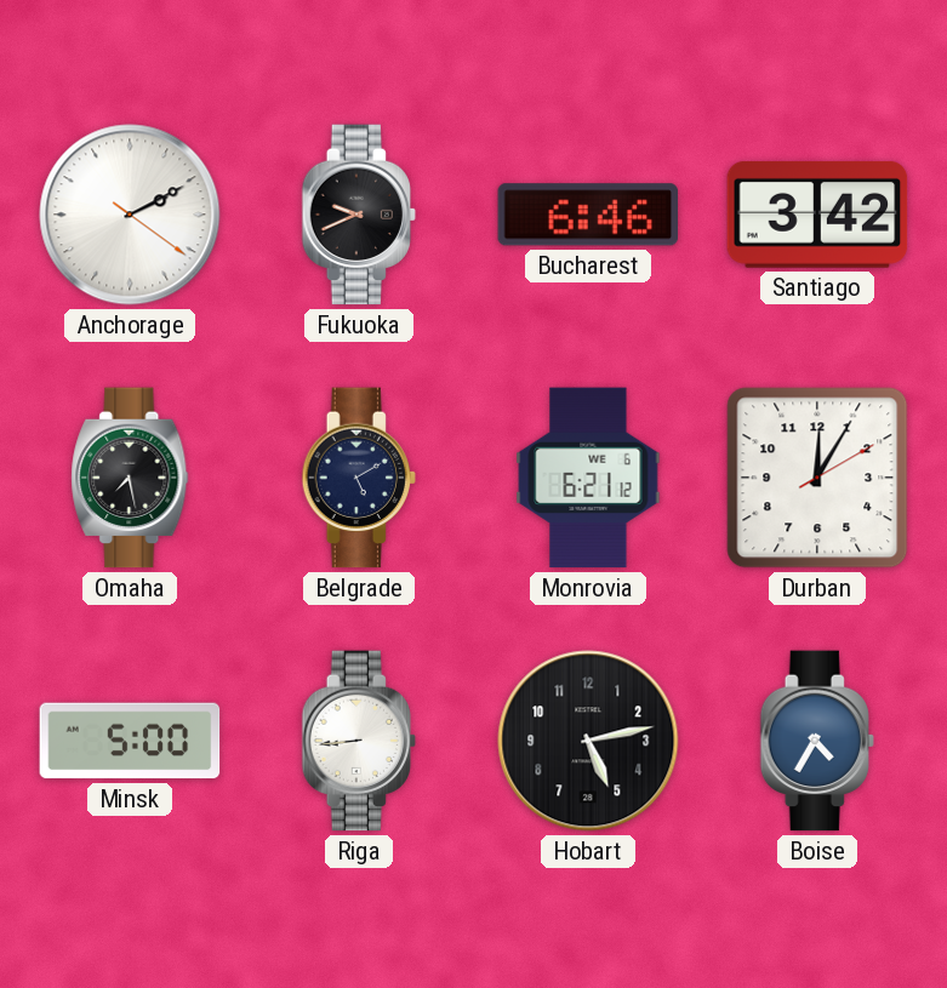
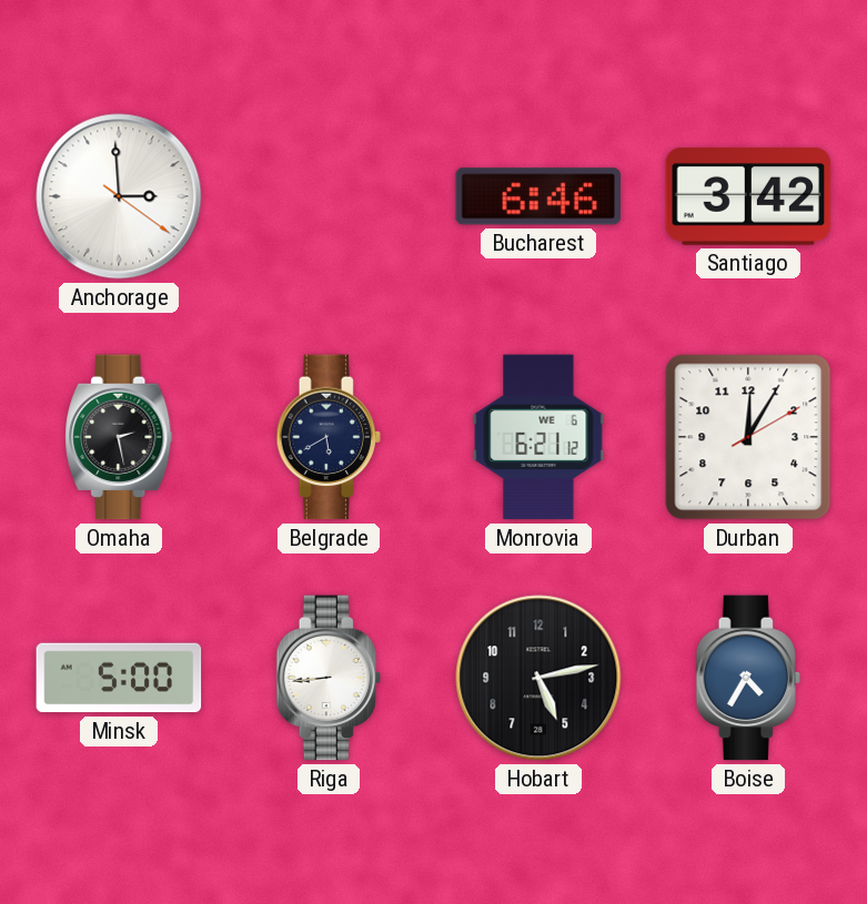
Anchorage: 2:10 -> 2:59 (119, 196)
Fukuoka: 9:41 -> none (359, 215)
Omaha: 7:28 -> 2:28 (119, 437)
Belgrade: 5:10 -> 5:40 (329, 437)
